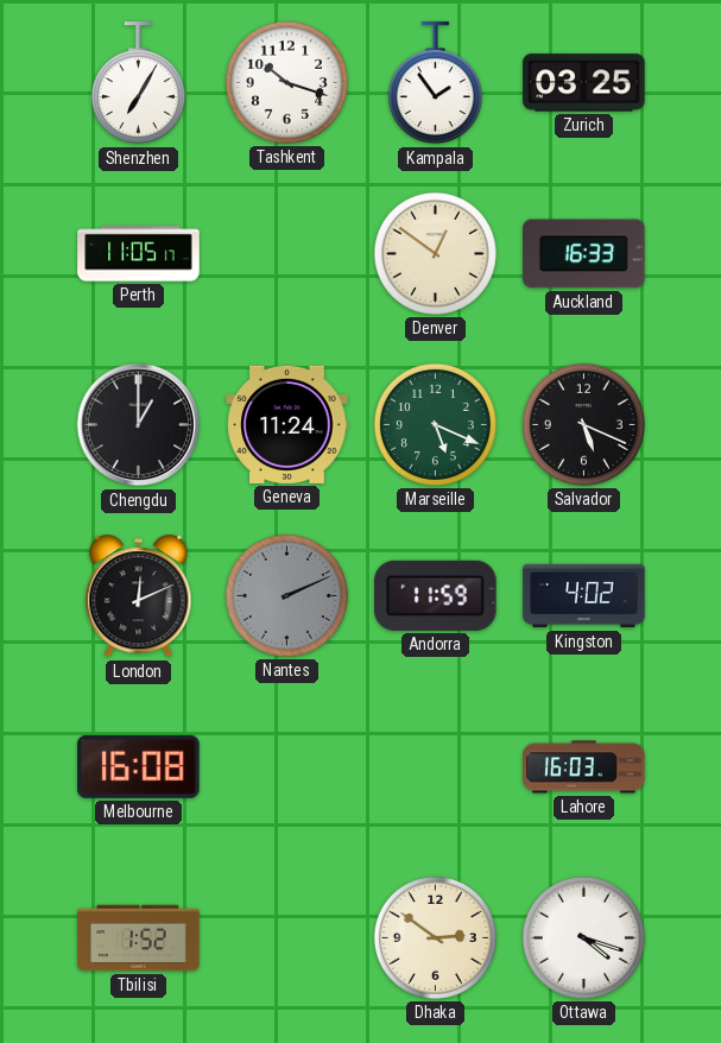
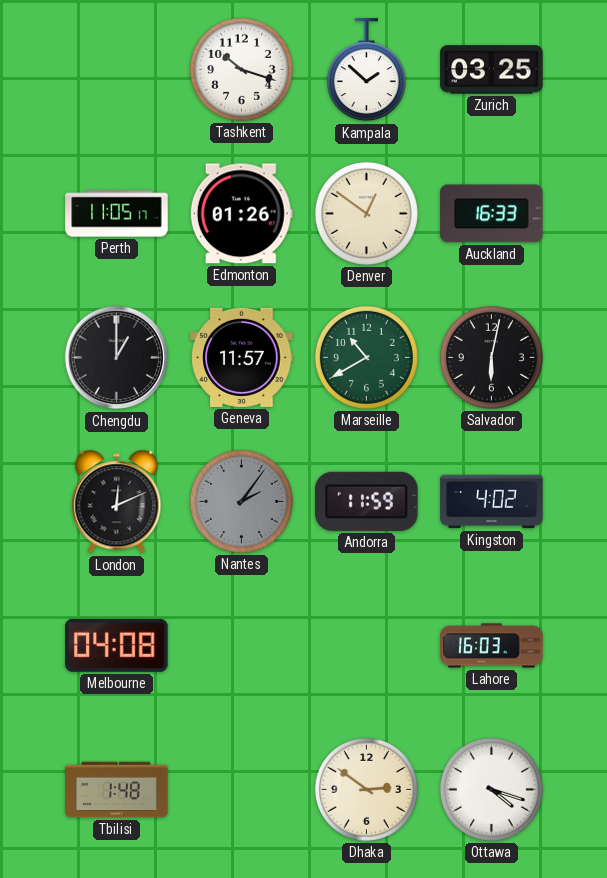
Shenzhen: 7:05 -> none (138, 83)
Kampala: 1:54 -> 1:52 (366, 70)
Edmonton: none -> 01:26 (241, 214)
Geneva: 11:24 -> 11:57 (242, 357)
Marseille: 5:19 -> 10:40 (366, 357)
Salvador: 5:19 -> 6:02 (491, 357)
Nantes: 2:11 -> 2:06 (241, 501)
Melbourne: 16:08 -> 04:08 (117, 645)
Tbilisi: 1:52 -> 1:48 (117, 790)
